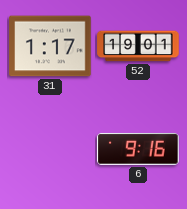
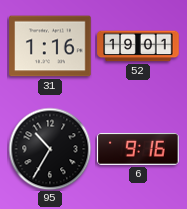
31: 1:17 -> 1:16 (50, 46)
95: none -> 10:35 (50, 149)
